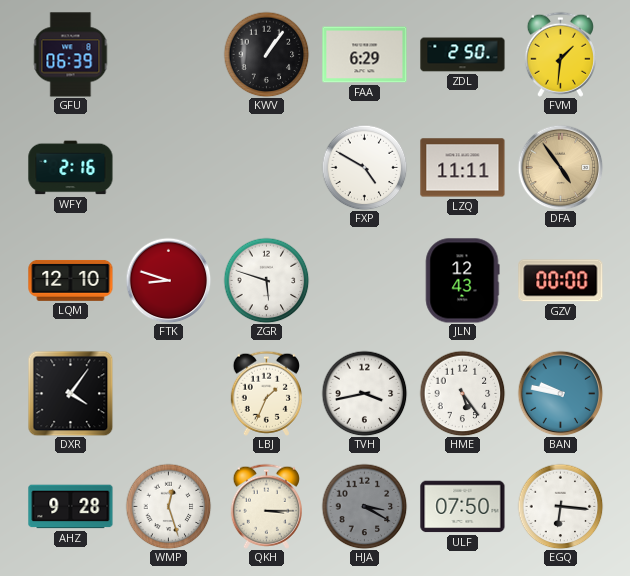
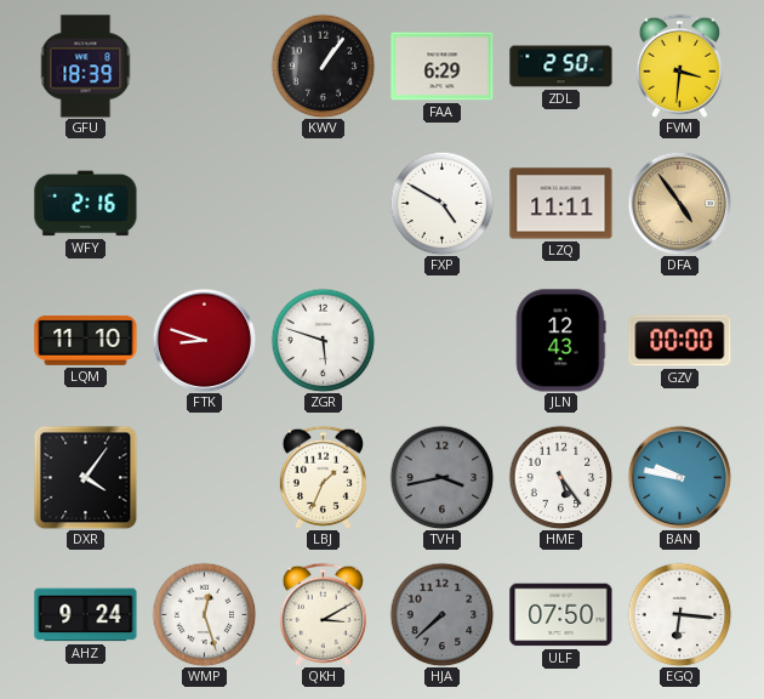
GFU: 06:39 -> 18:39 (86, 67)
FVM: 1:31 -> 3:31 (679, 66)
LQM: 12:10 -> 11:10 (86, 340)
TVH dial: white -> grey (441, 477)
AHZ: 9:28 -> 9:24 (86, 615)
QKH: 3:15 -> 3:10 (323, 614)
HJA: 3:20 -> 7:38 (441, 614)
